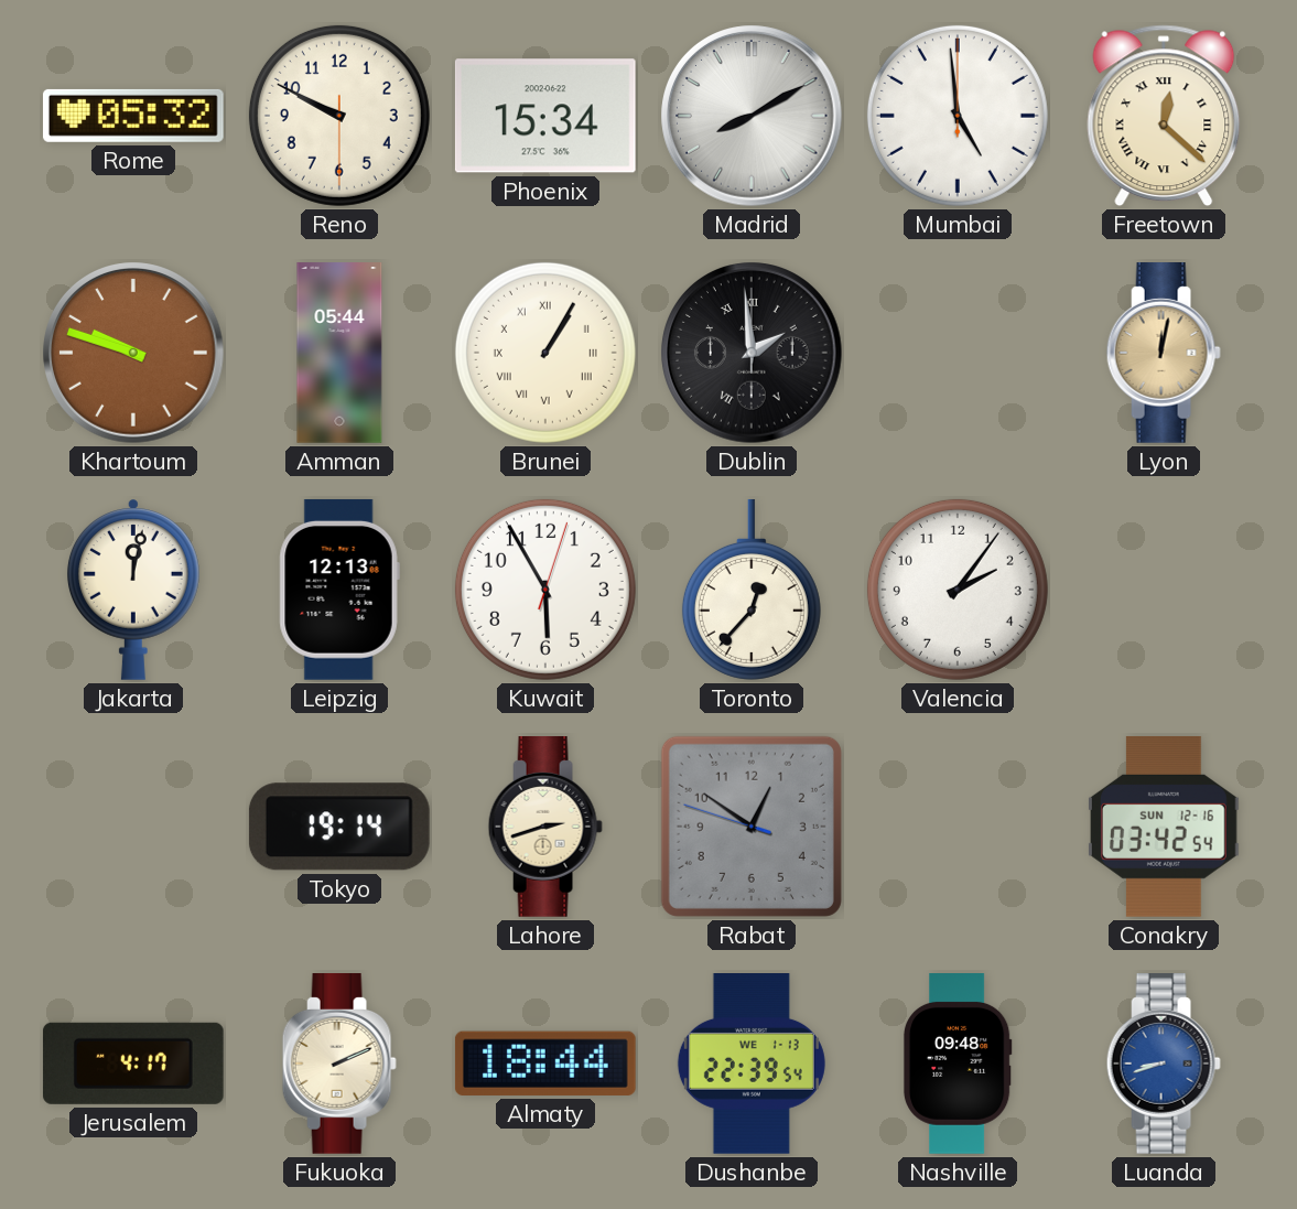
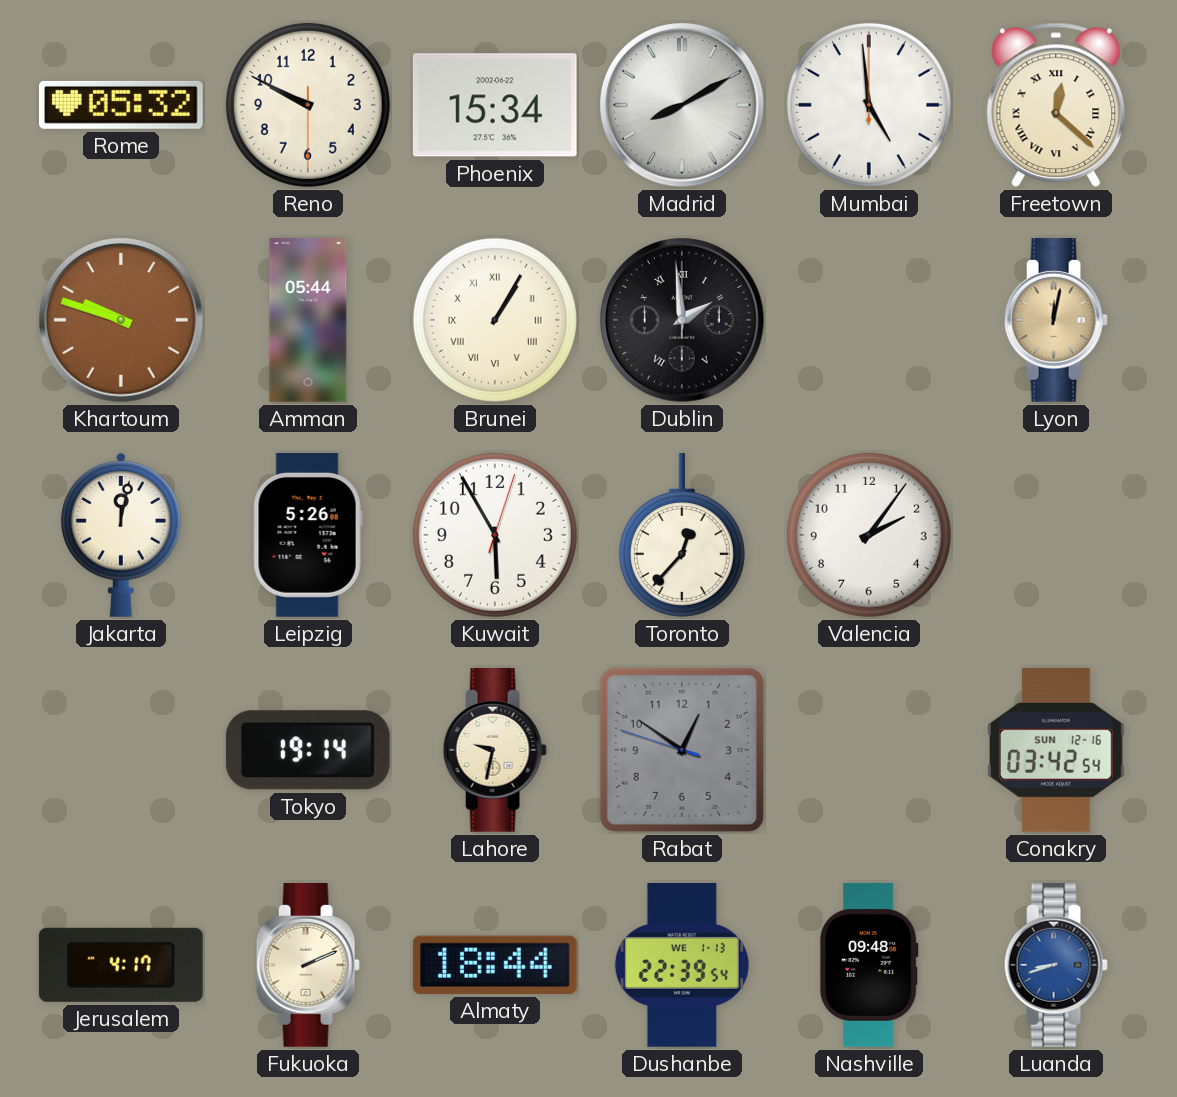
Leipzig: 12:13 -> 5:26 (308, 535)
Lahore: 2:42 -> 9:32 (495, 751)
